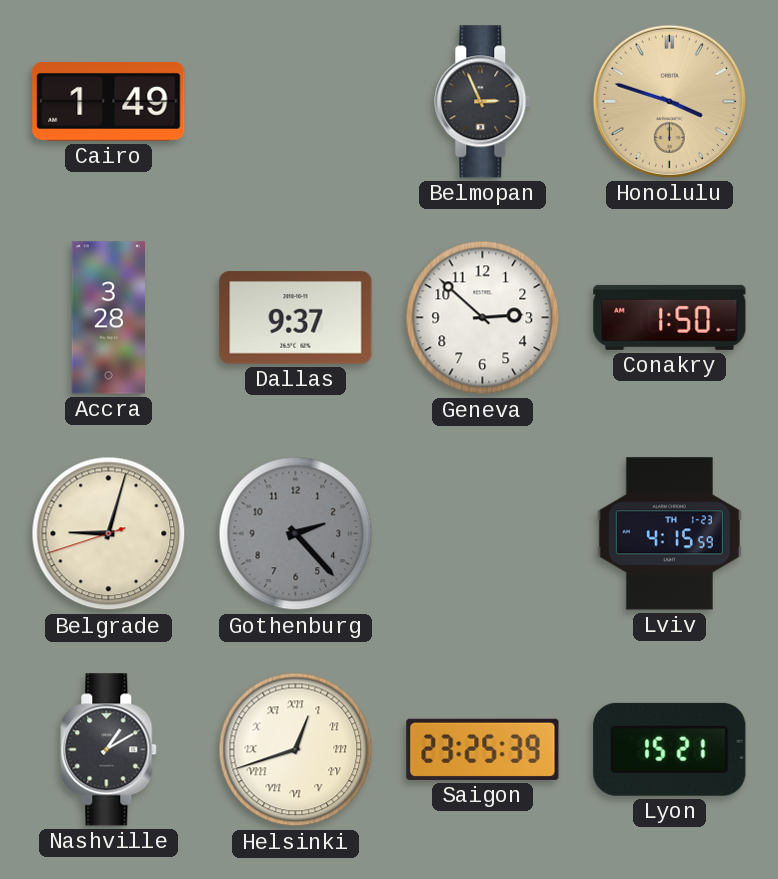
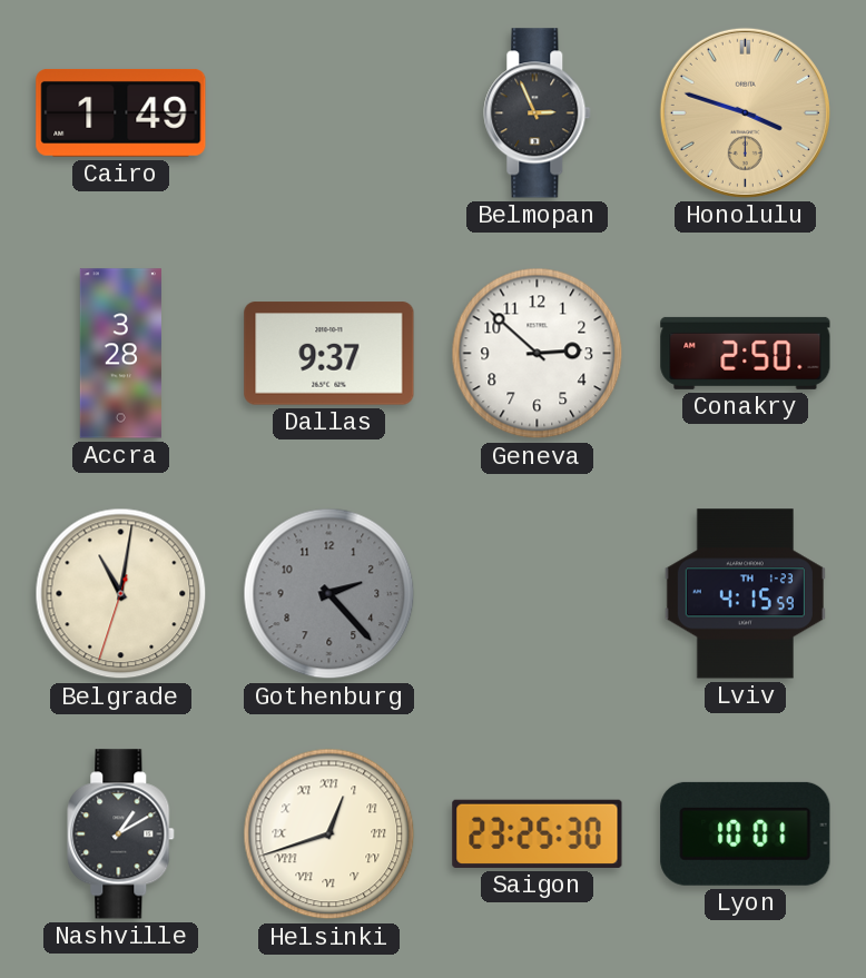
Conakry: 1:50 -> 2:50 (746, 353)
Belgrade: 9:02 -> 11:01 (121, 594)
Saigon: 23:25:39 -> 23:25:30 (538, 833)
Lyon: 15:21 -> 10:01 (746, 833)
